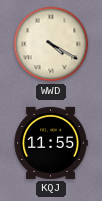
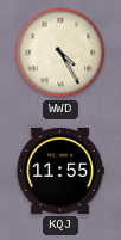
WWD: 4:20 -> 4:25 (60, 53)
